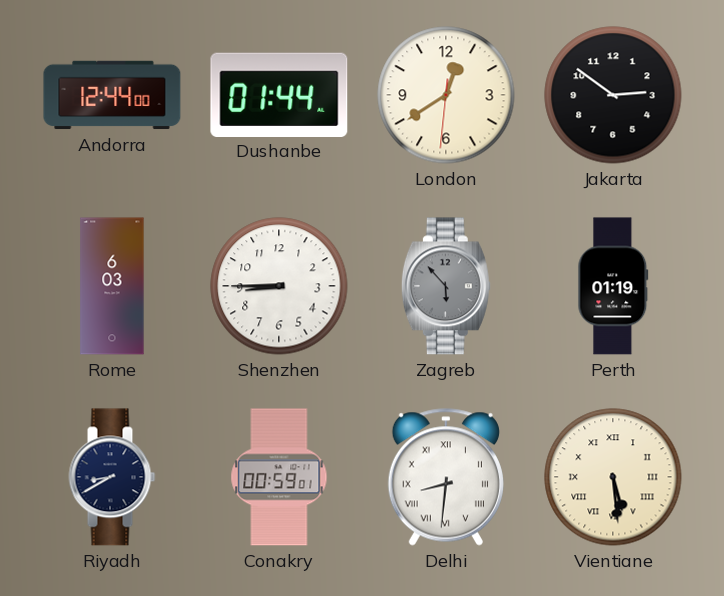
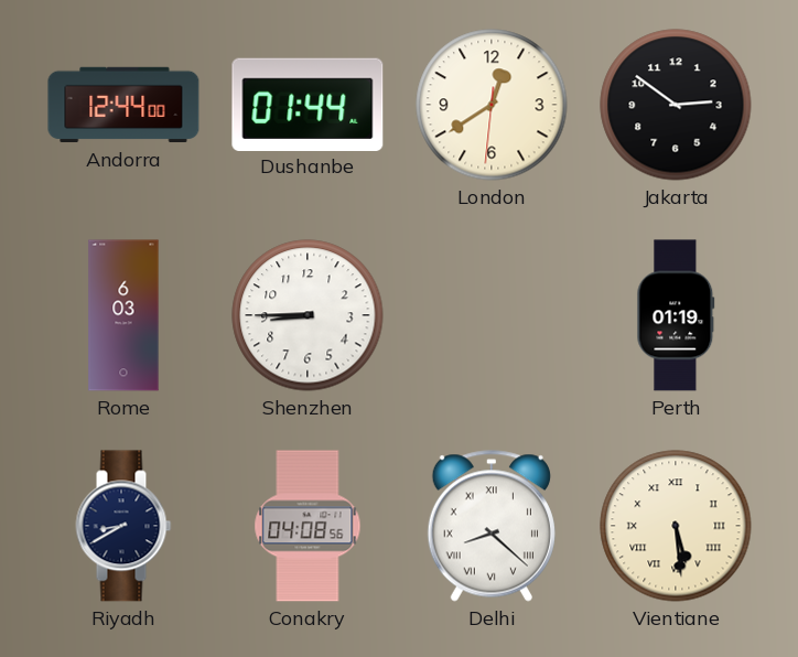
Zagreb: 5:53 -> none (446, 286)
Conakry: 00:59 -> 04:08 (308, 526)
Delhi: 8:31 -> 8:22 (492, 526)
